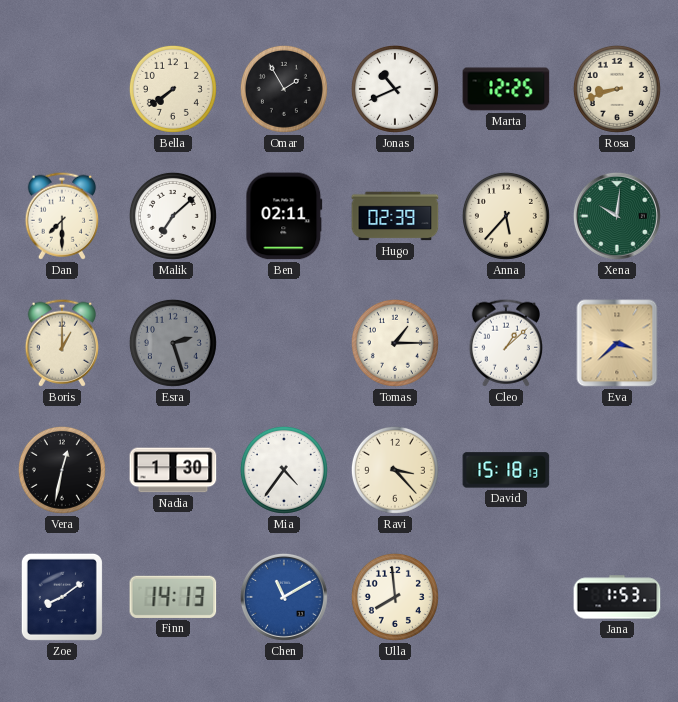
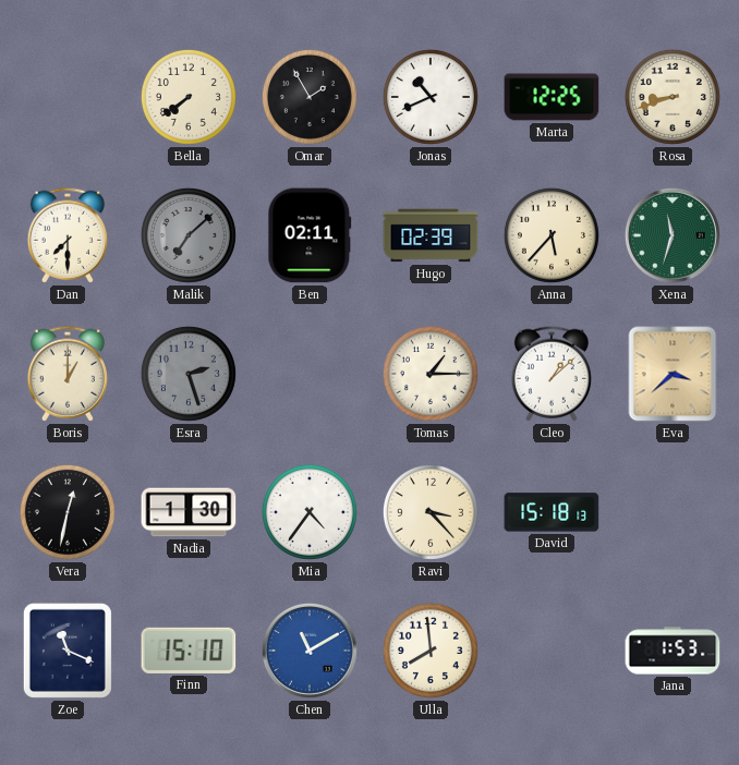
Malik dial: white -> grey (189, 235)
Xena: 10:01 -> 11:33 (673, 235)
Zoe: 8:09 -> 11:19 (68, 651)
Finn: 14:13 -> 15:10 (189, 651)
